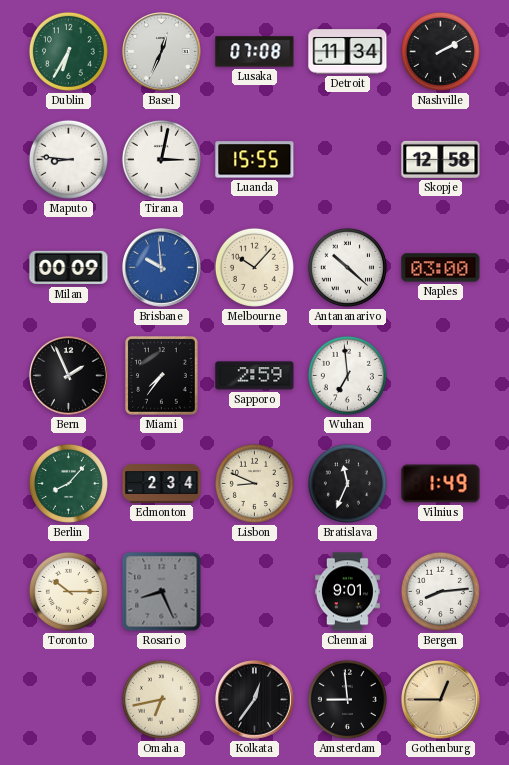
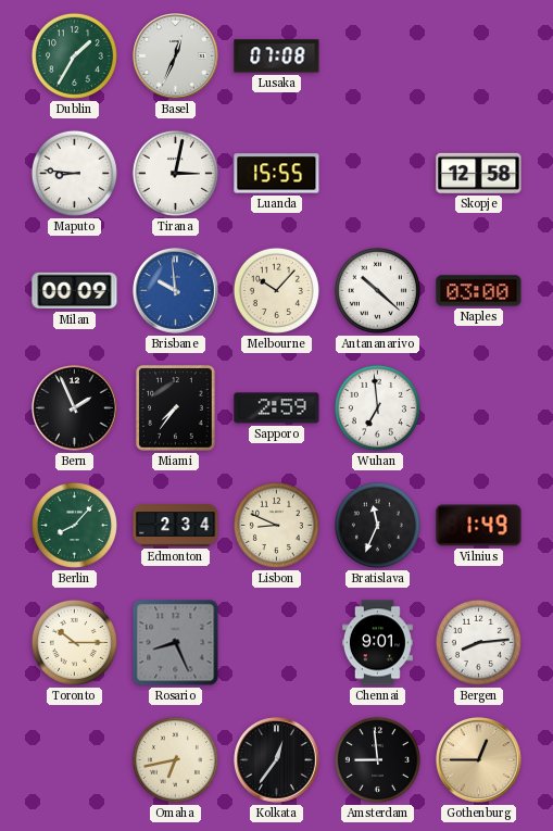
Dublin: 6:35 -> 1:35 (74, 55)
Detroit: 11:34 -> none (348, 52)
Nashville: 2:10 -> none (440, 51)
